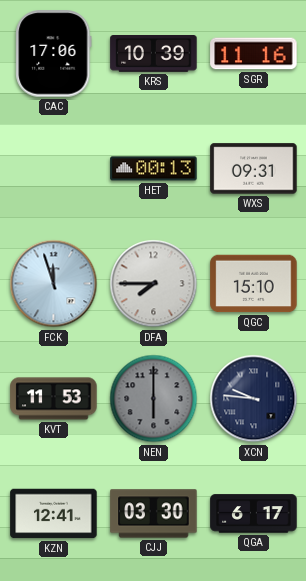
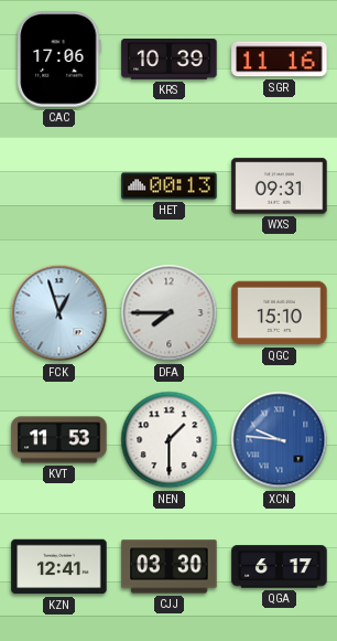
FCK: 11:57 -> 12:57 (59, 313)
NEN: 6:00 -> 1:30 (170, 440)
NEN dial: grey -> white (170, 440)
XCN dial: navy -> blue (280, 440)
